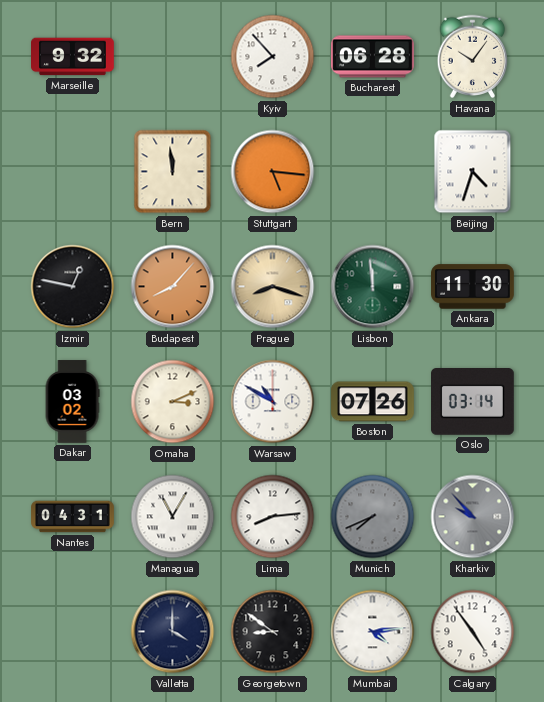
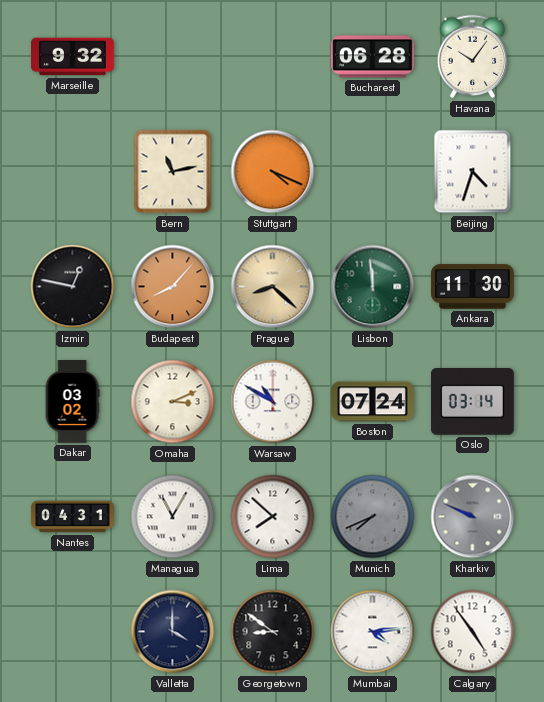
Kyiv: 7:53 -> none (273, 57)
Bern: 11:59 -> 11:13 (173, 172)
Stuttgart: 5:16 -> 4:19 (273, 172)
Prague: 8:18 -> 8:22 (273, 287)
Boston: 07:26 -> 07:24 (373, 402)
Lima: 8:14 -> 7:52 (273, 517)
Kharkiv: 9:53 -> 9:49 (473, 517)
